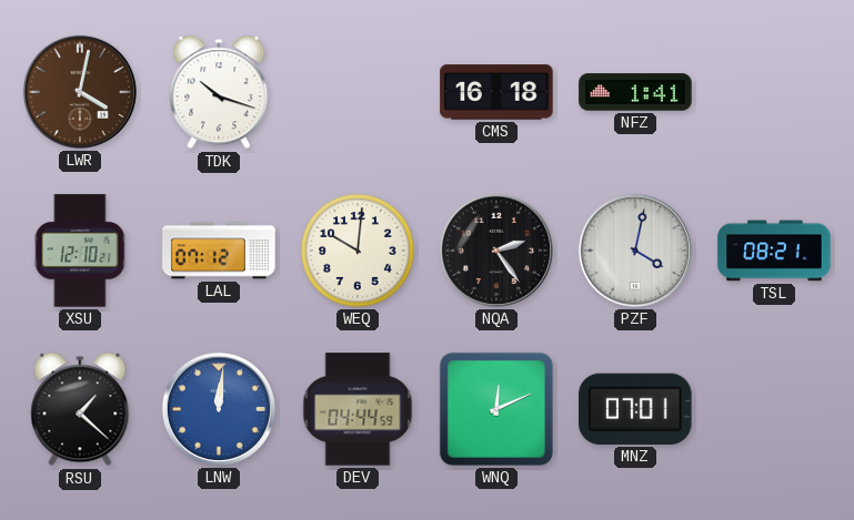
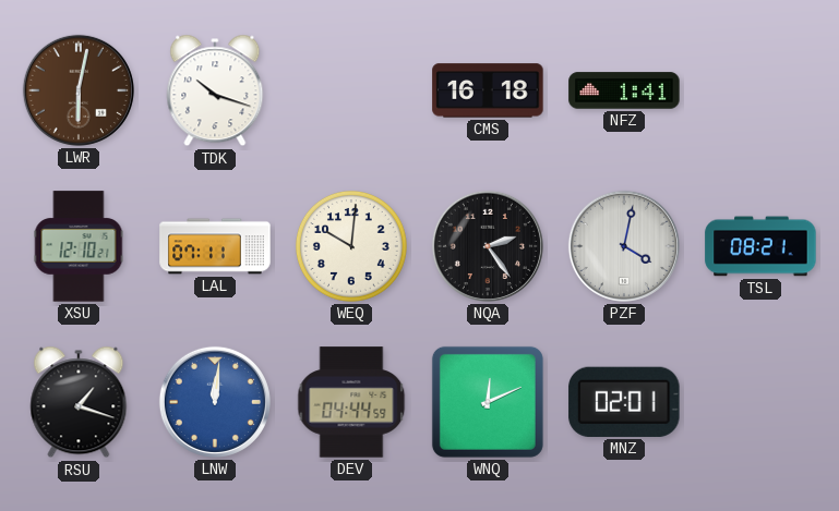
LWR: 4:02 -> 6:02 (79, 90)
LAL: 07:12 -> 07:11 (215, 246)
RSU: 1:22 -> 1:18 (79, 402)
MNZ: 07:01 -> 02:01 (624, 402)
